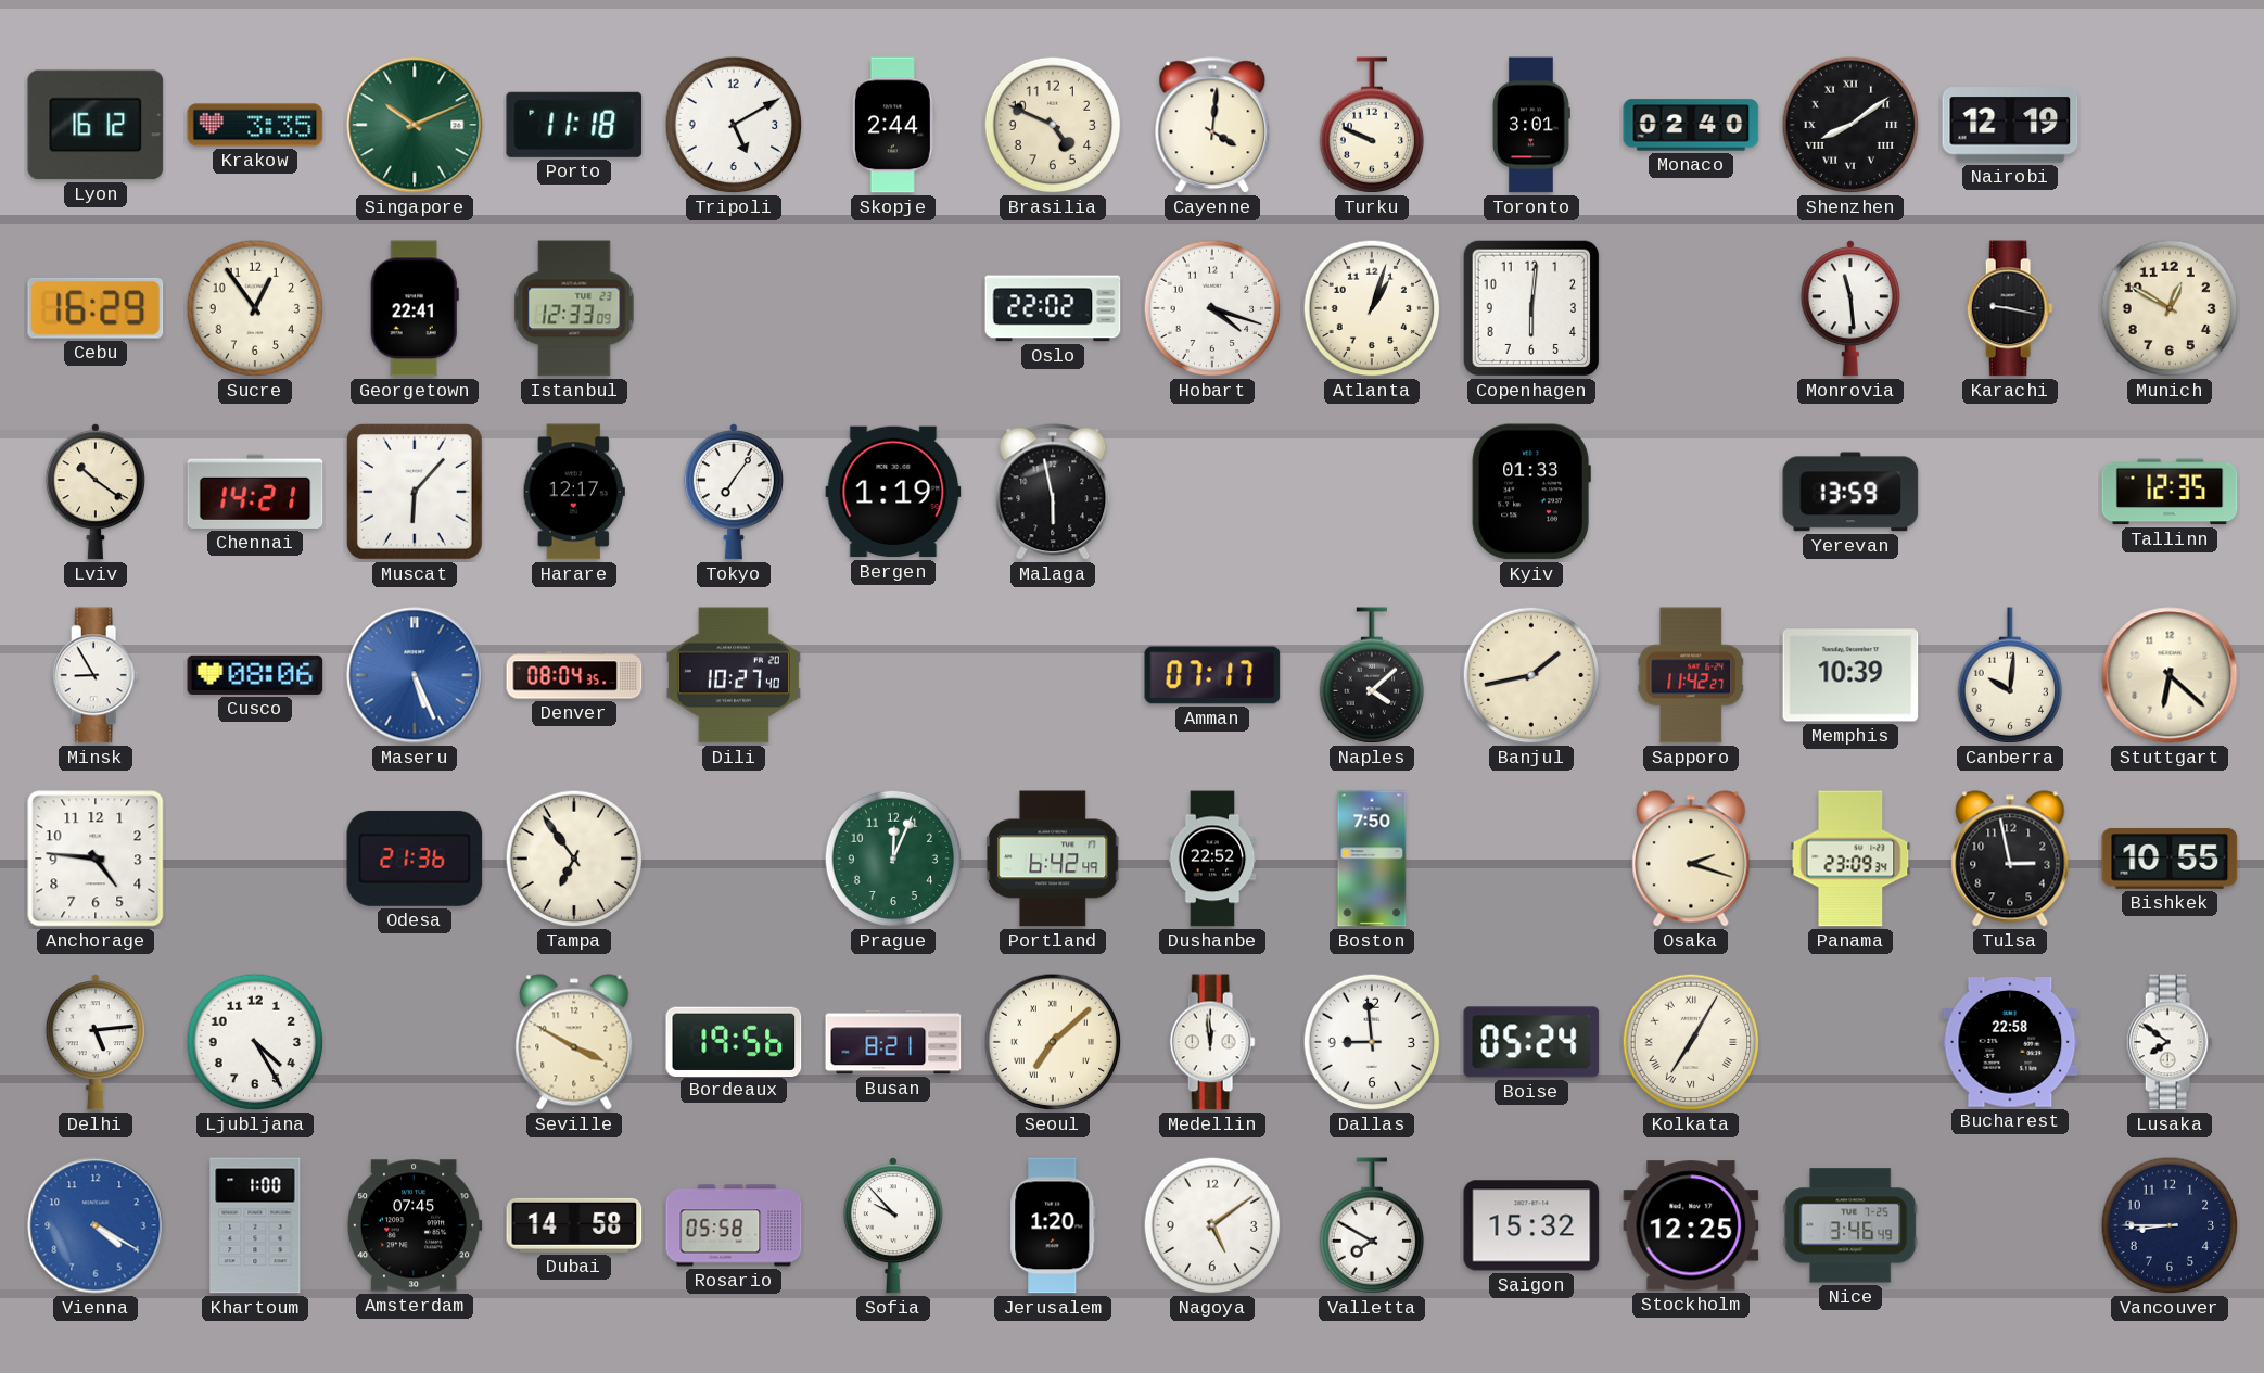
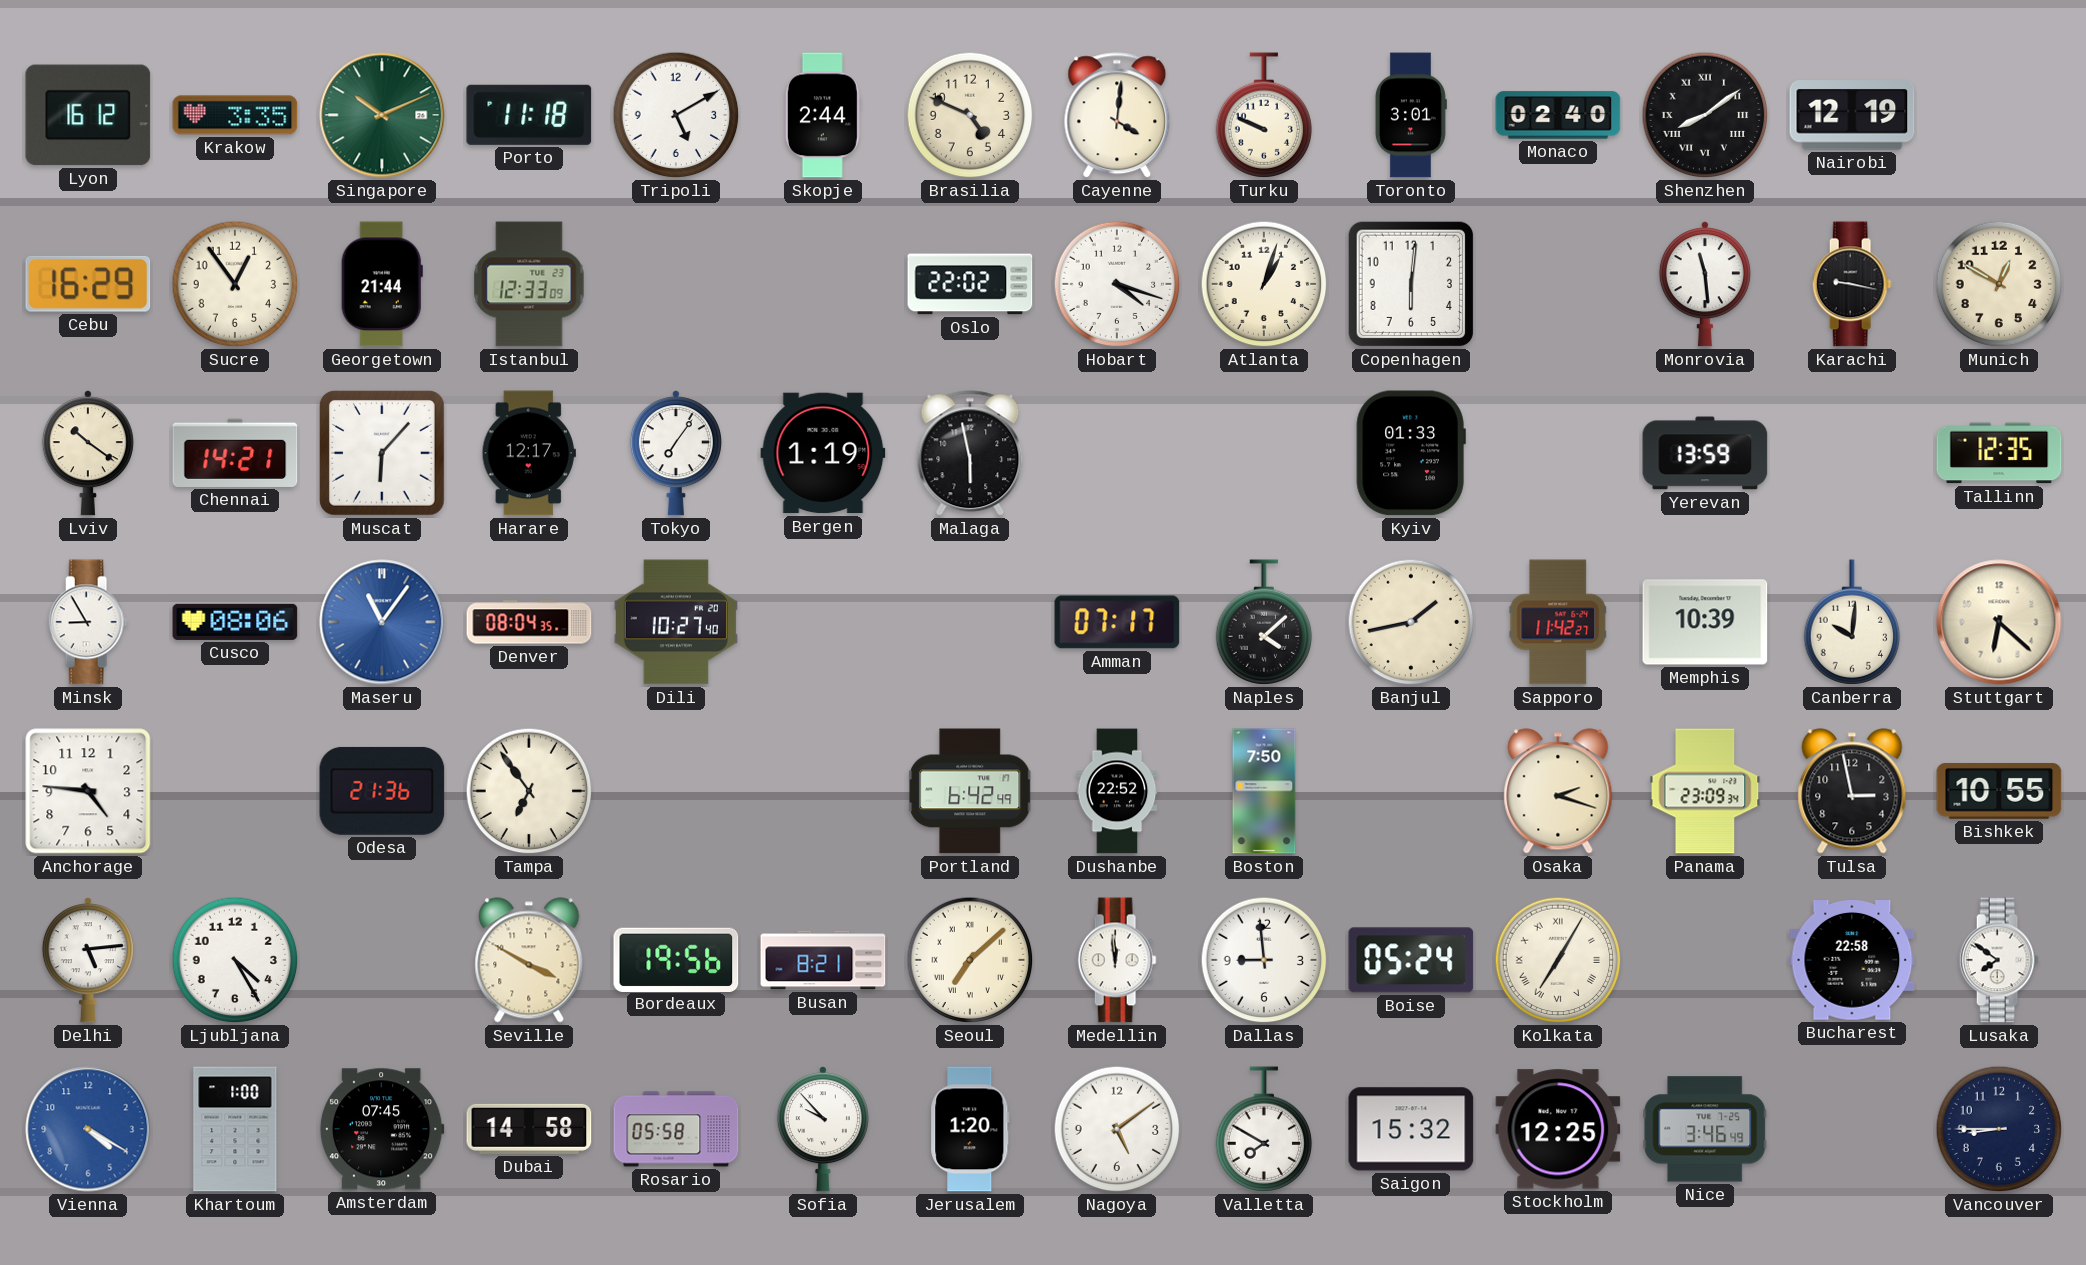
Georgetown: 22:41 -> 21:44 (382, 284)
Maseru: 5:26 -> 11:06 (382, 622)
Prague: 12:04 -> none (893, 859)
